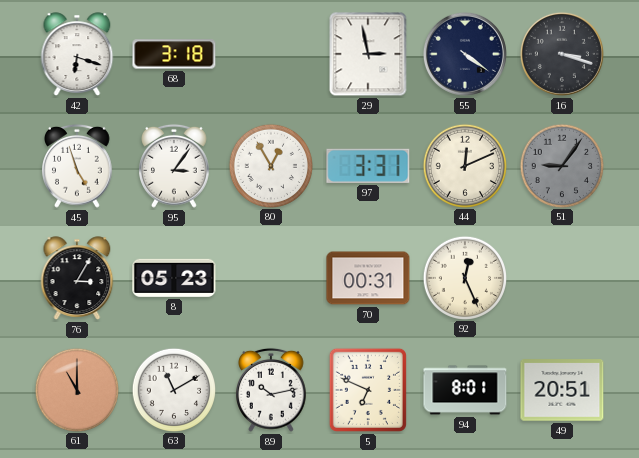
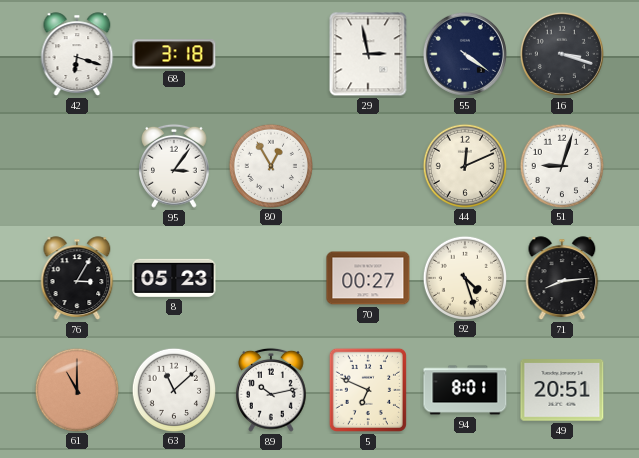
45: 4:57 -> none (78, 166)
97: 3:31 -> none (368, 166)
51: 9:06 -> 9:03 (561, 165)
51 dial: grey -> white (561, 165)
70: 00:31 -> 00:27 (368, 278)
92: 12:26 -> 4:27 (464, 277)
71: none -> 8:14 (562, 278)
63: 11:10 -> 11:08 (173, 389)
